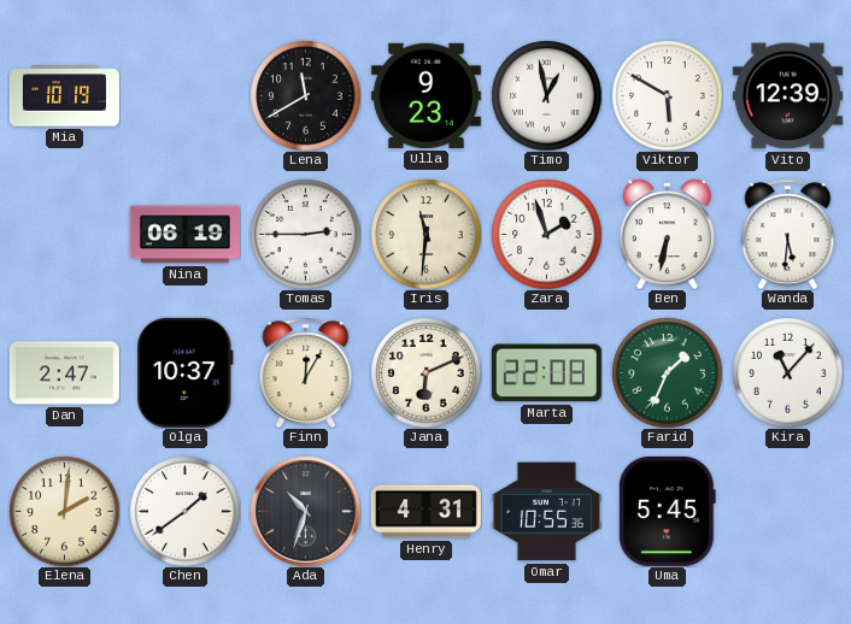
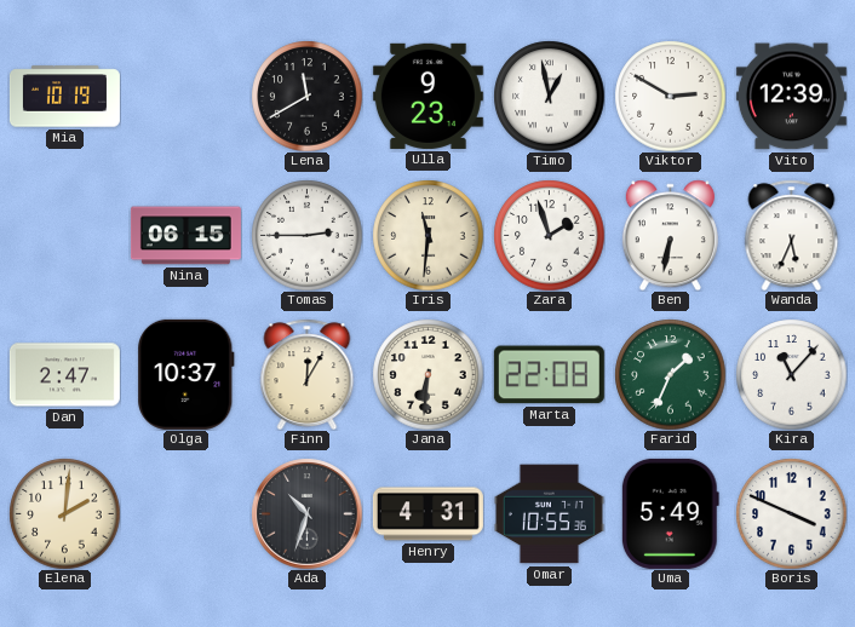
Viktor: 5:50 -> 2:50 (670, 96)
Nina: 06:19 -> 06:15 (185, 236)
Wanda: 5:31 -> 5:34 (792, 235)
Jana: 6:11 -> 6:31 (427, 374)
Chen: 1:39 -> none (184, 511)
Uma: 5:45 -> 5:49 (670, 513)
Boris: none -> 3:49 (791, 513)
